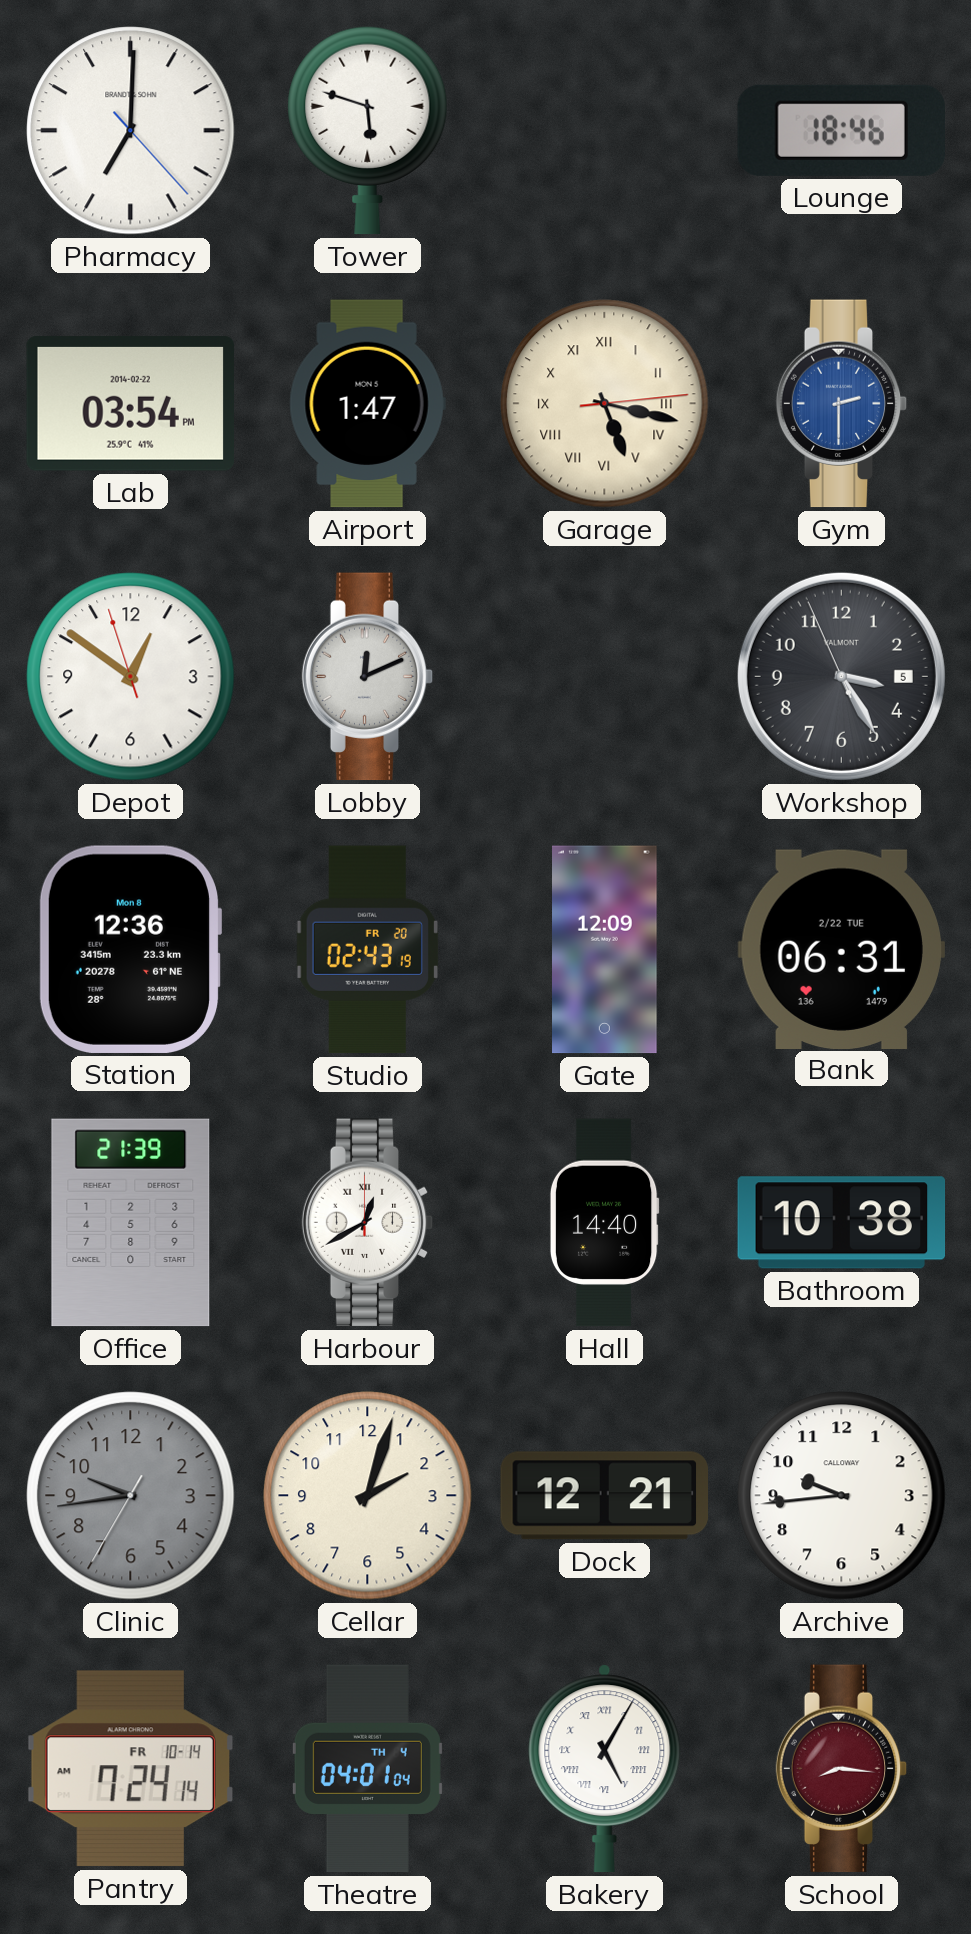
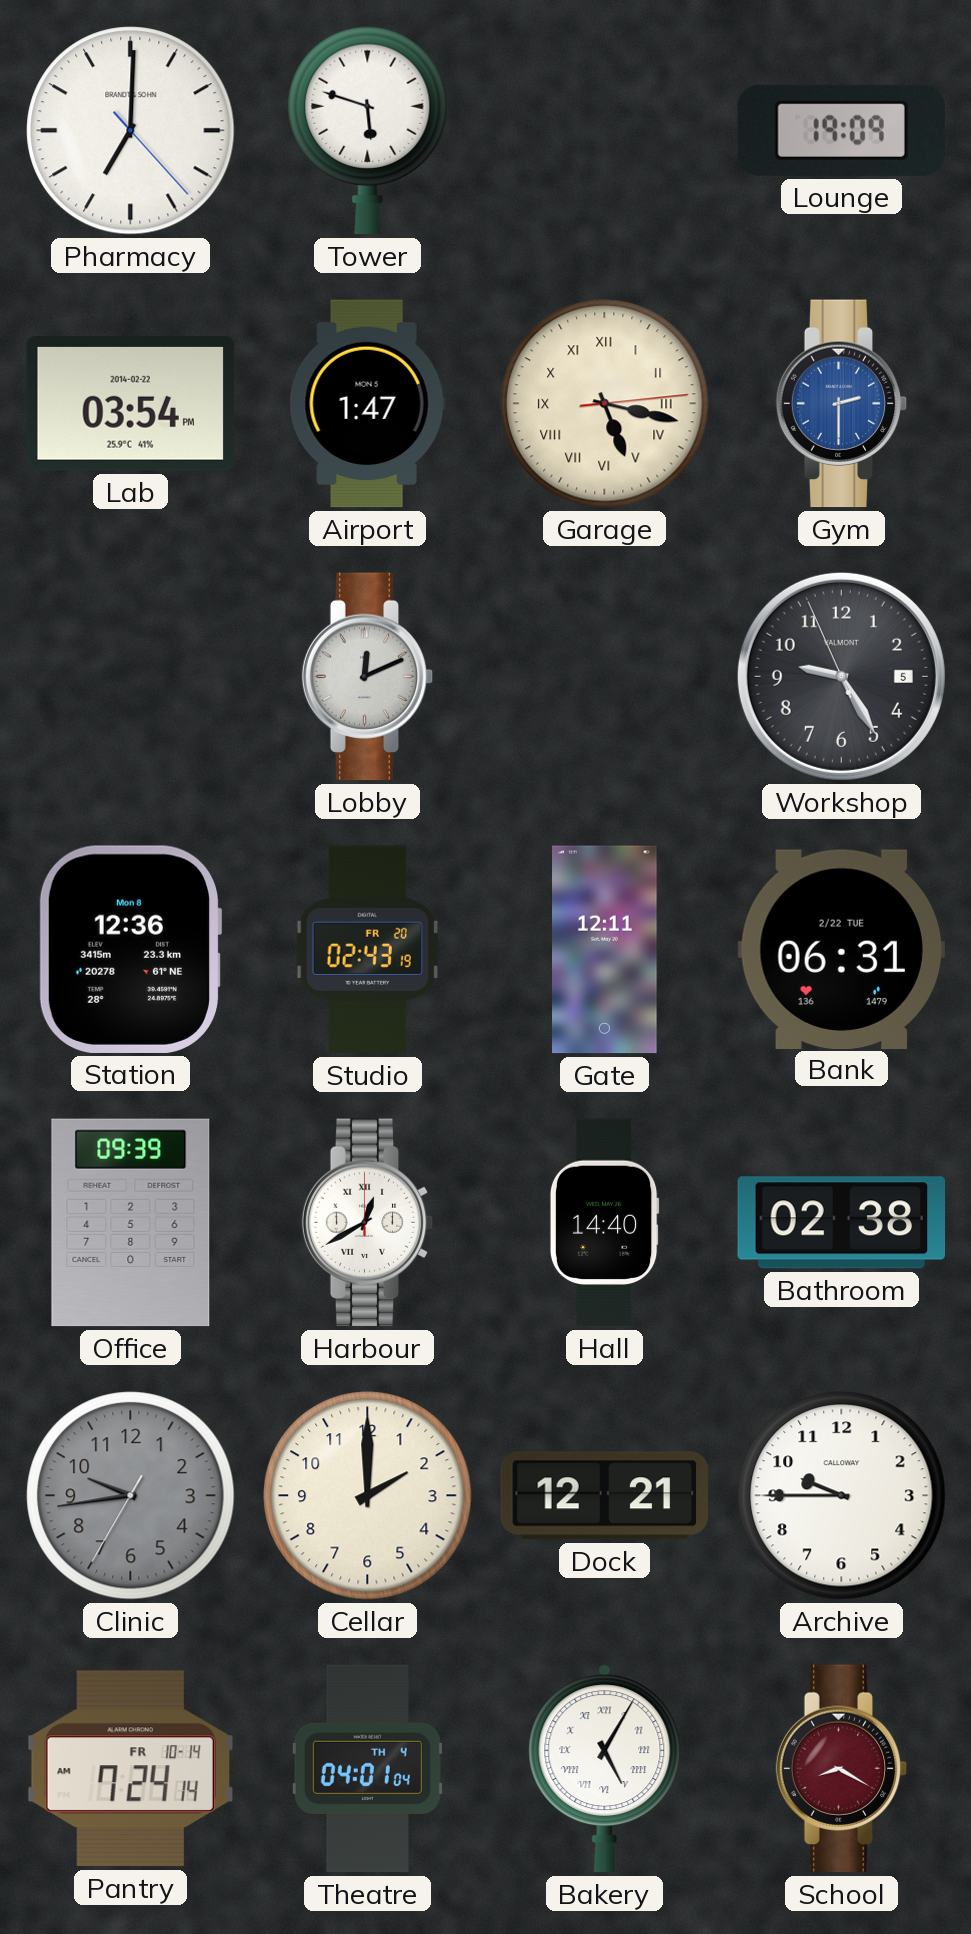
Lounge: 18:46 -> 19:09 (841, 130)
Depot: 12:50 -> none (131, 677)
Workshop: 3:24 -> 9:24 (841, 676)
Gate: 12:09 -> 12:11 (605, 950)
Office: 21:39 -> 09:39 (131, 1223)
Bathroom: 10:38 -> 02:38 (842, 1223)
Cellar: 2:03 -> 2:00 (368, 1496)
Archive: 9:44 -> 9:45 (842, 1496)
School: 8:16 -> 8:20 (842, 1769)
